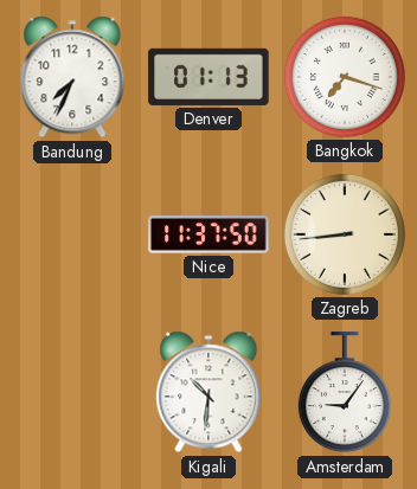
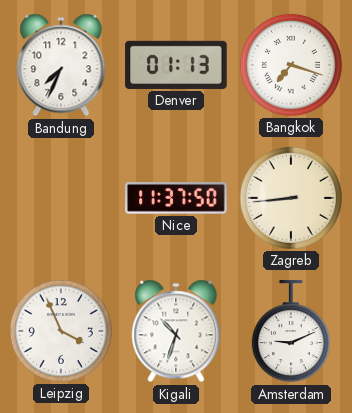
Leipzig: none -> 3:56 (61, 331)
Kigali: 10:31 -> 10:33 (176, 331)
Amsterdam: 9:06 -> 9:11 (291, 332)
